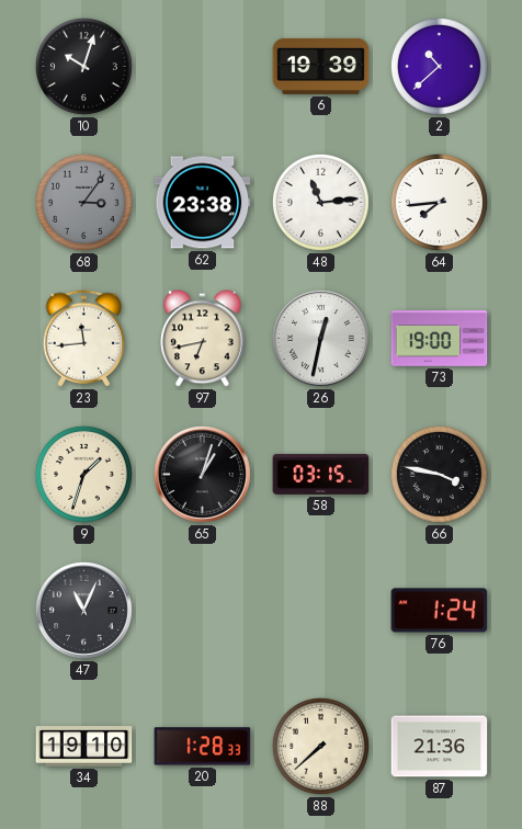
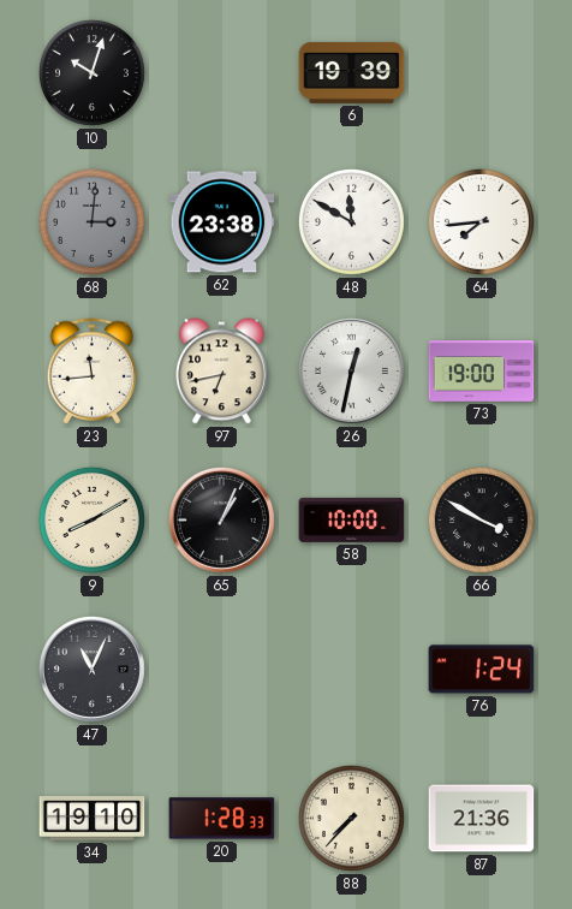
2: 10:38 -> none (439, 66)
68: 3:06 -> 3:01 (91, 221)
48: 11:14 -> 11:50 (351, 221)
9: 1:33 -> 8:10 (91, 519)
65: 1:03 -> 1:04 (221, 519)
58: 03:15 -> 10:00 (352, 519)
66: 3:47 -> 3:50 (481, 519)
88: 7:38 -> 7:37 (351, 818)
